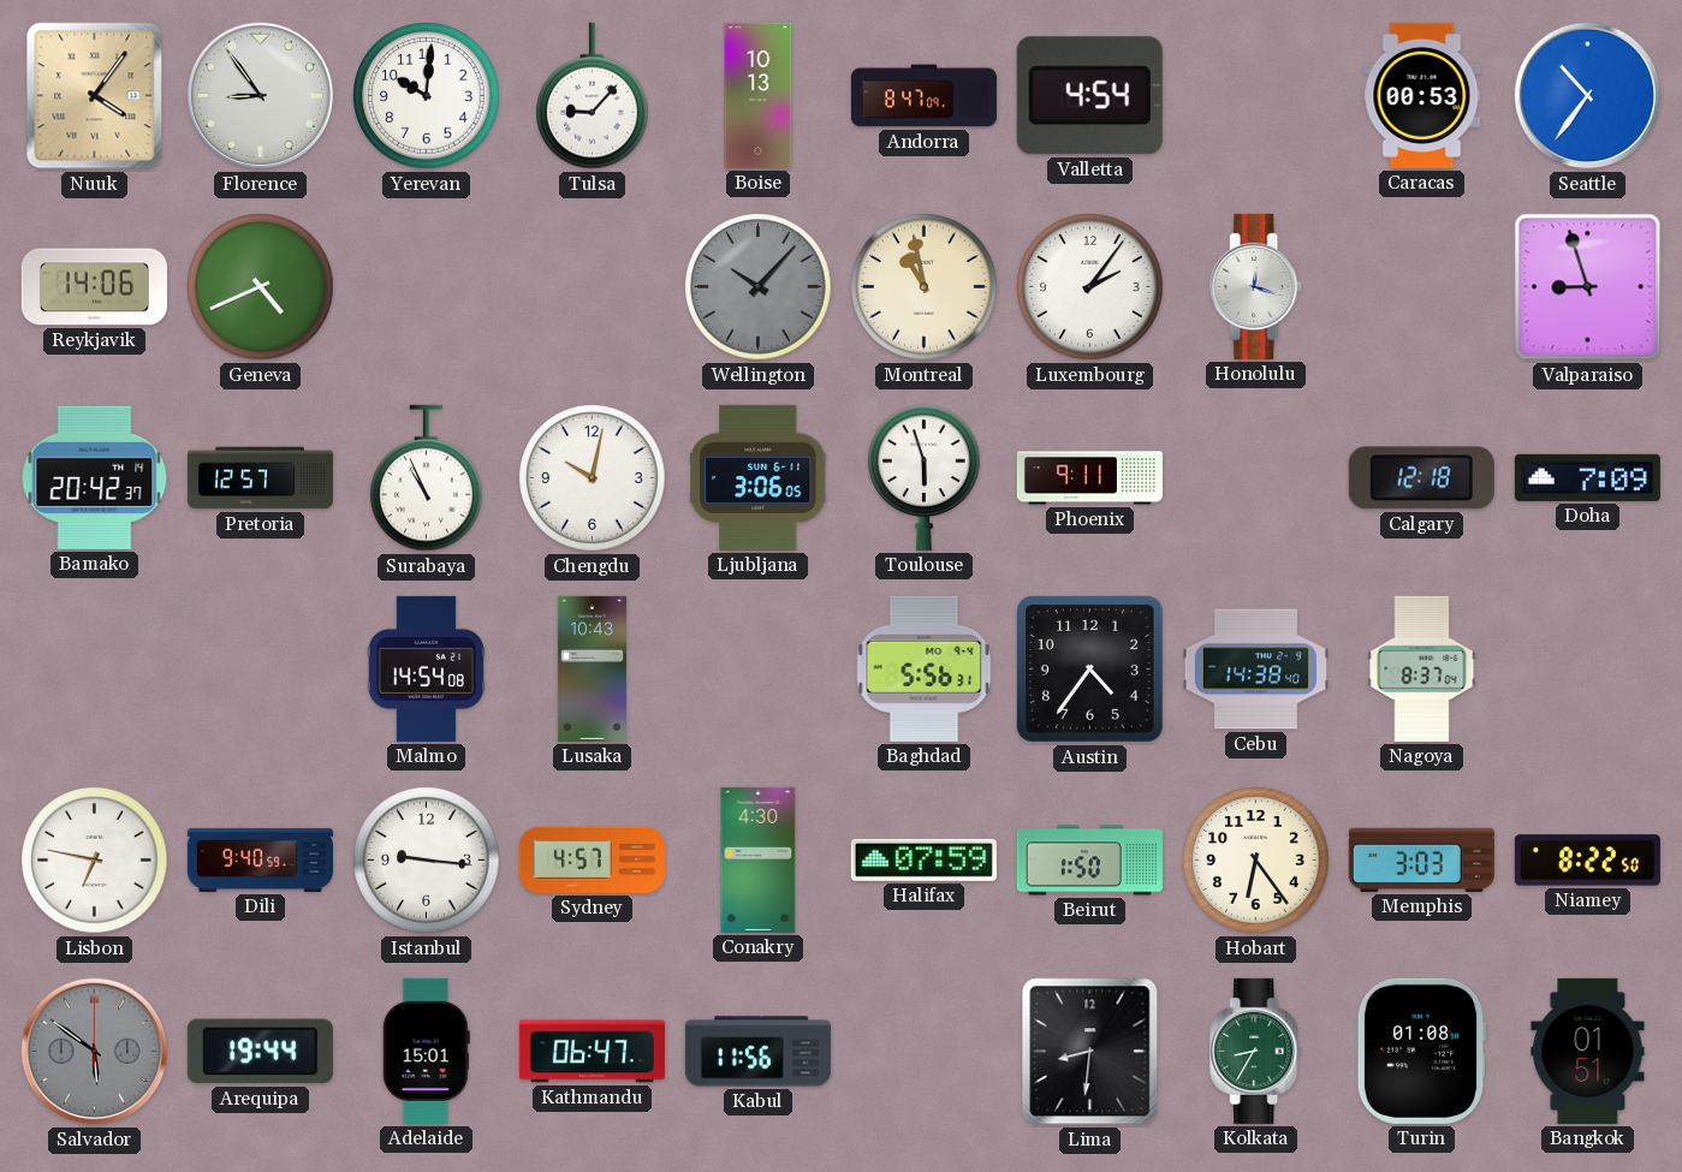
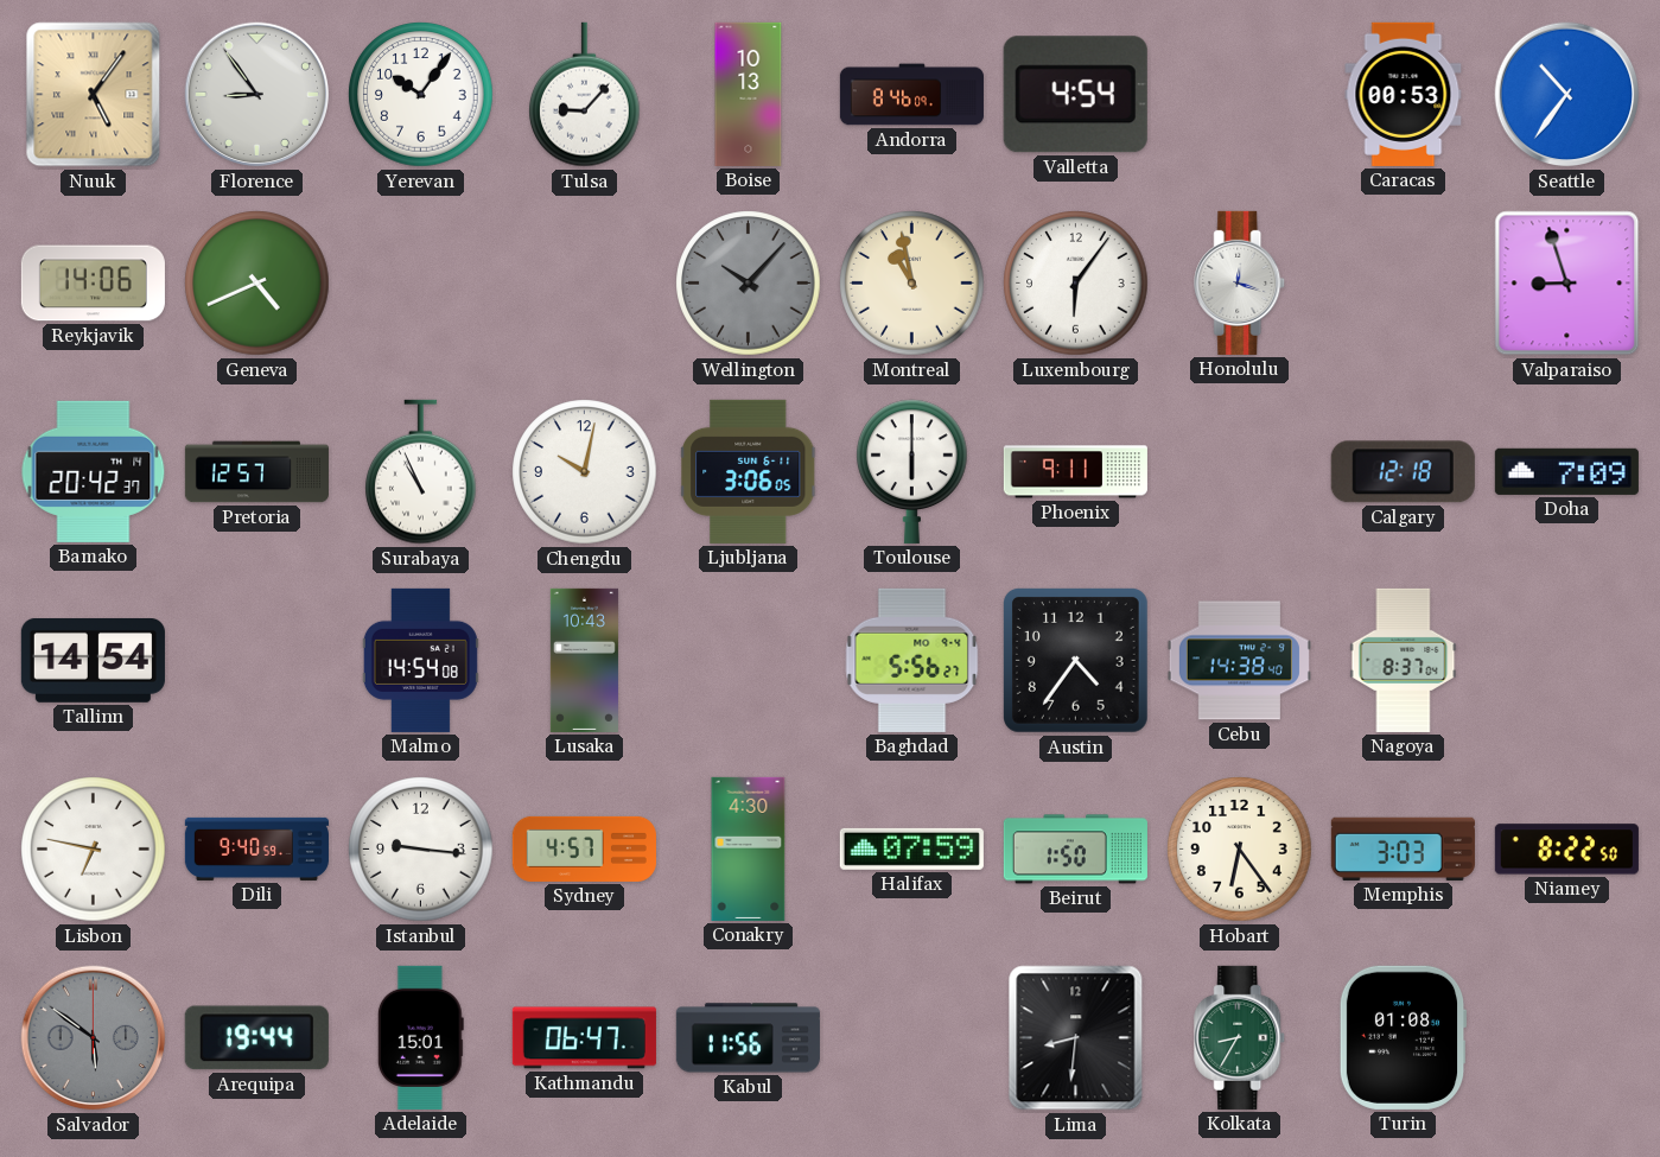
Nuuk: 4:06 -> 5:06 (94, 95)
Yerevan: 10:01 -> 10:06 (421, 95)
Andorra: 8:47 -> 8:46 (911, 95)
Luxembourg: 2:06 -> 6:06 (1076, 284)
Toulouse: 5:57 -> 6:00 (912, 471)
Tallinn: none -> 14:54 (93, 660)
Baghdad: 5:56:31 -> 5:56:27 (912, 660)
Bangkok: 01:51 -> none (1588, 1051)
